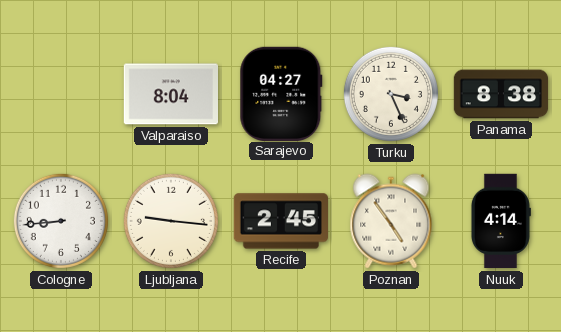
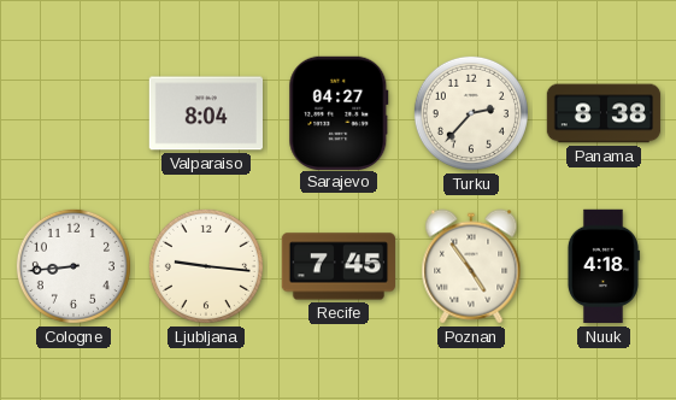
Turku: 3:26 -> 2:37 (471, 113)
Recife: 2:45 -> 7:45 (337, 266)
Nuuk: 4:14 -> 4:18 (602, 266)
